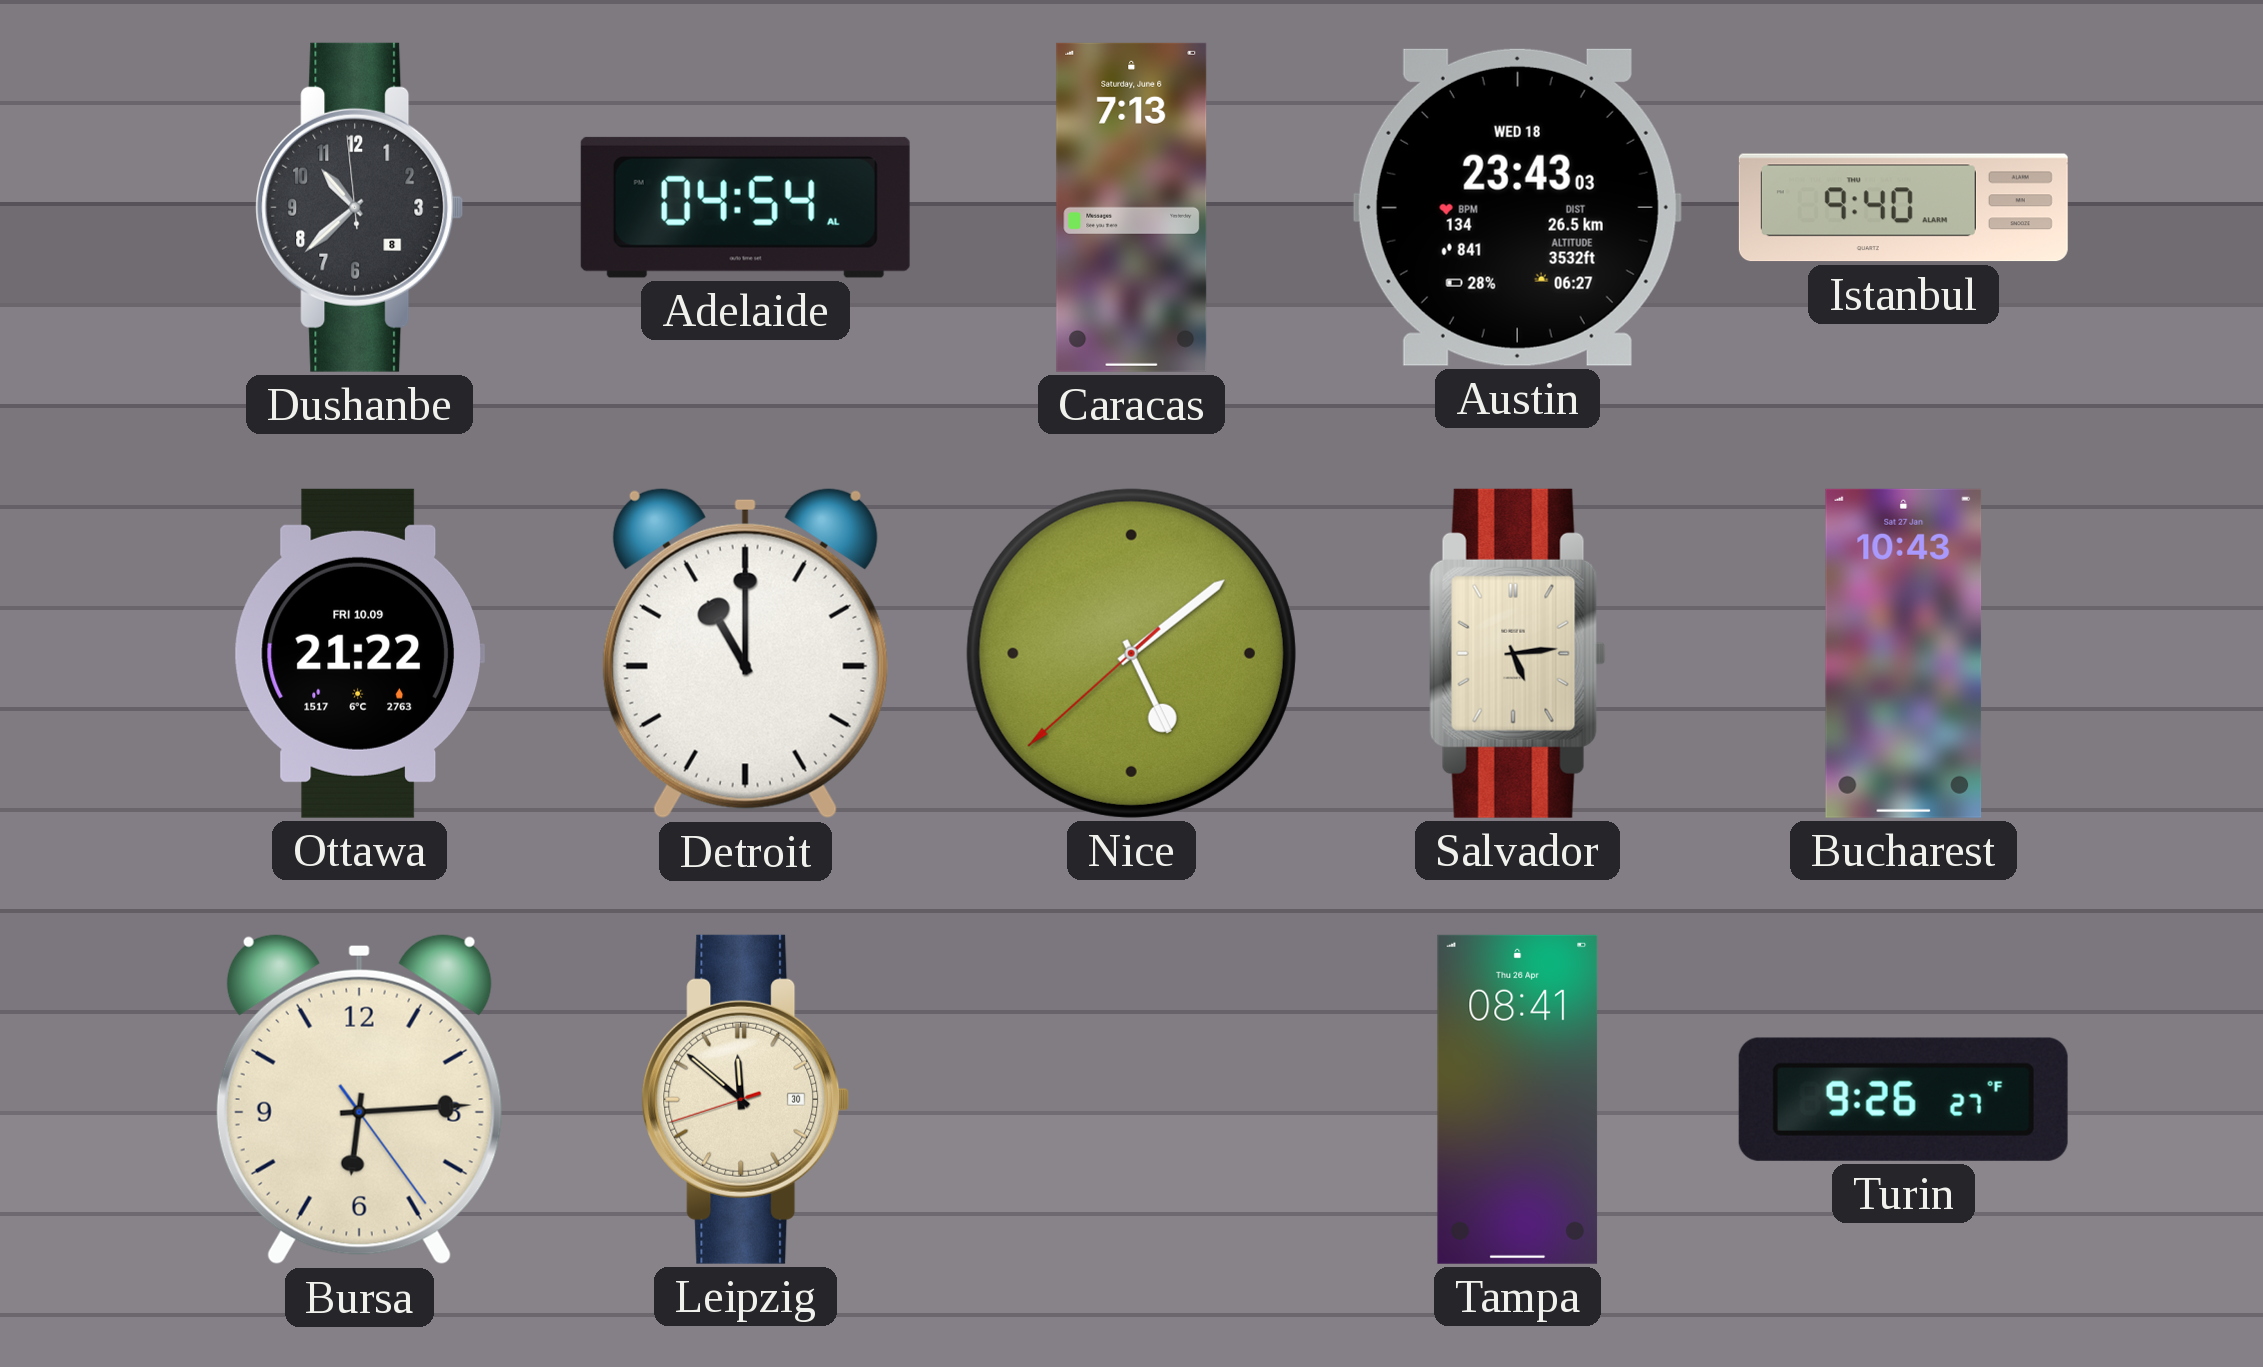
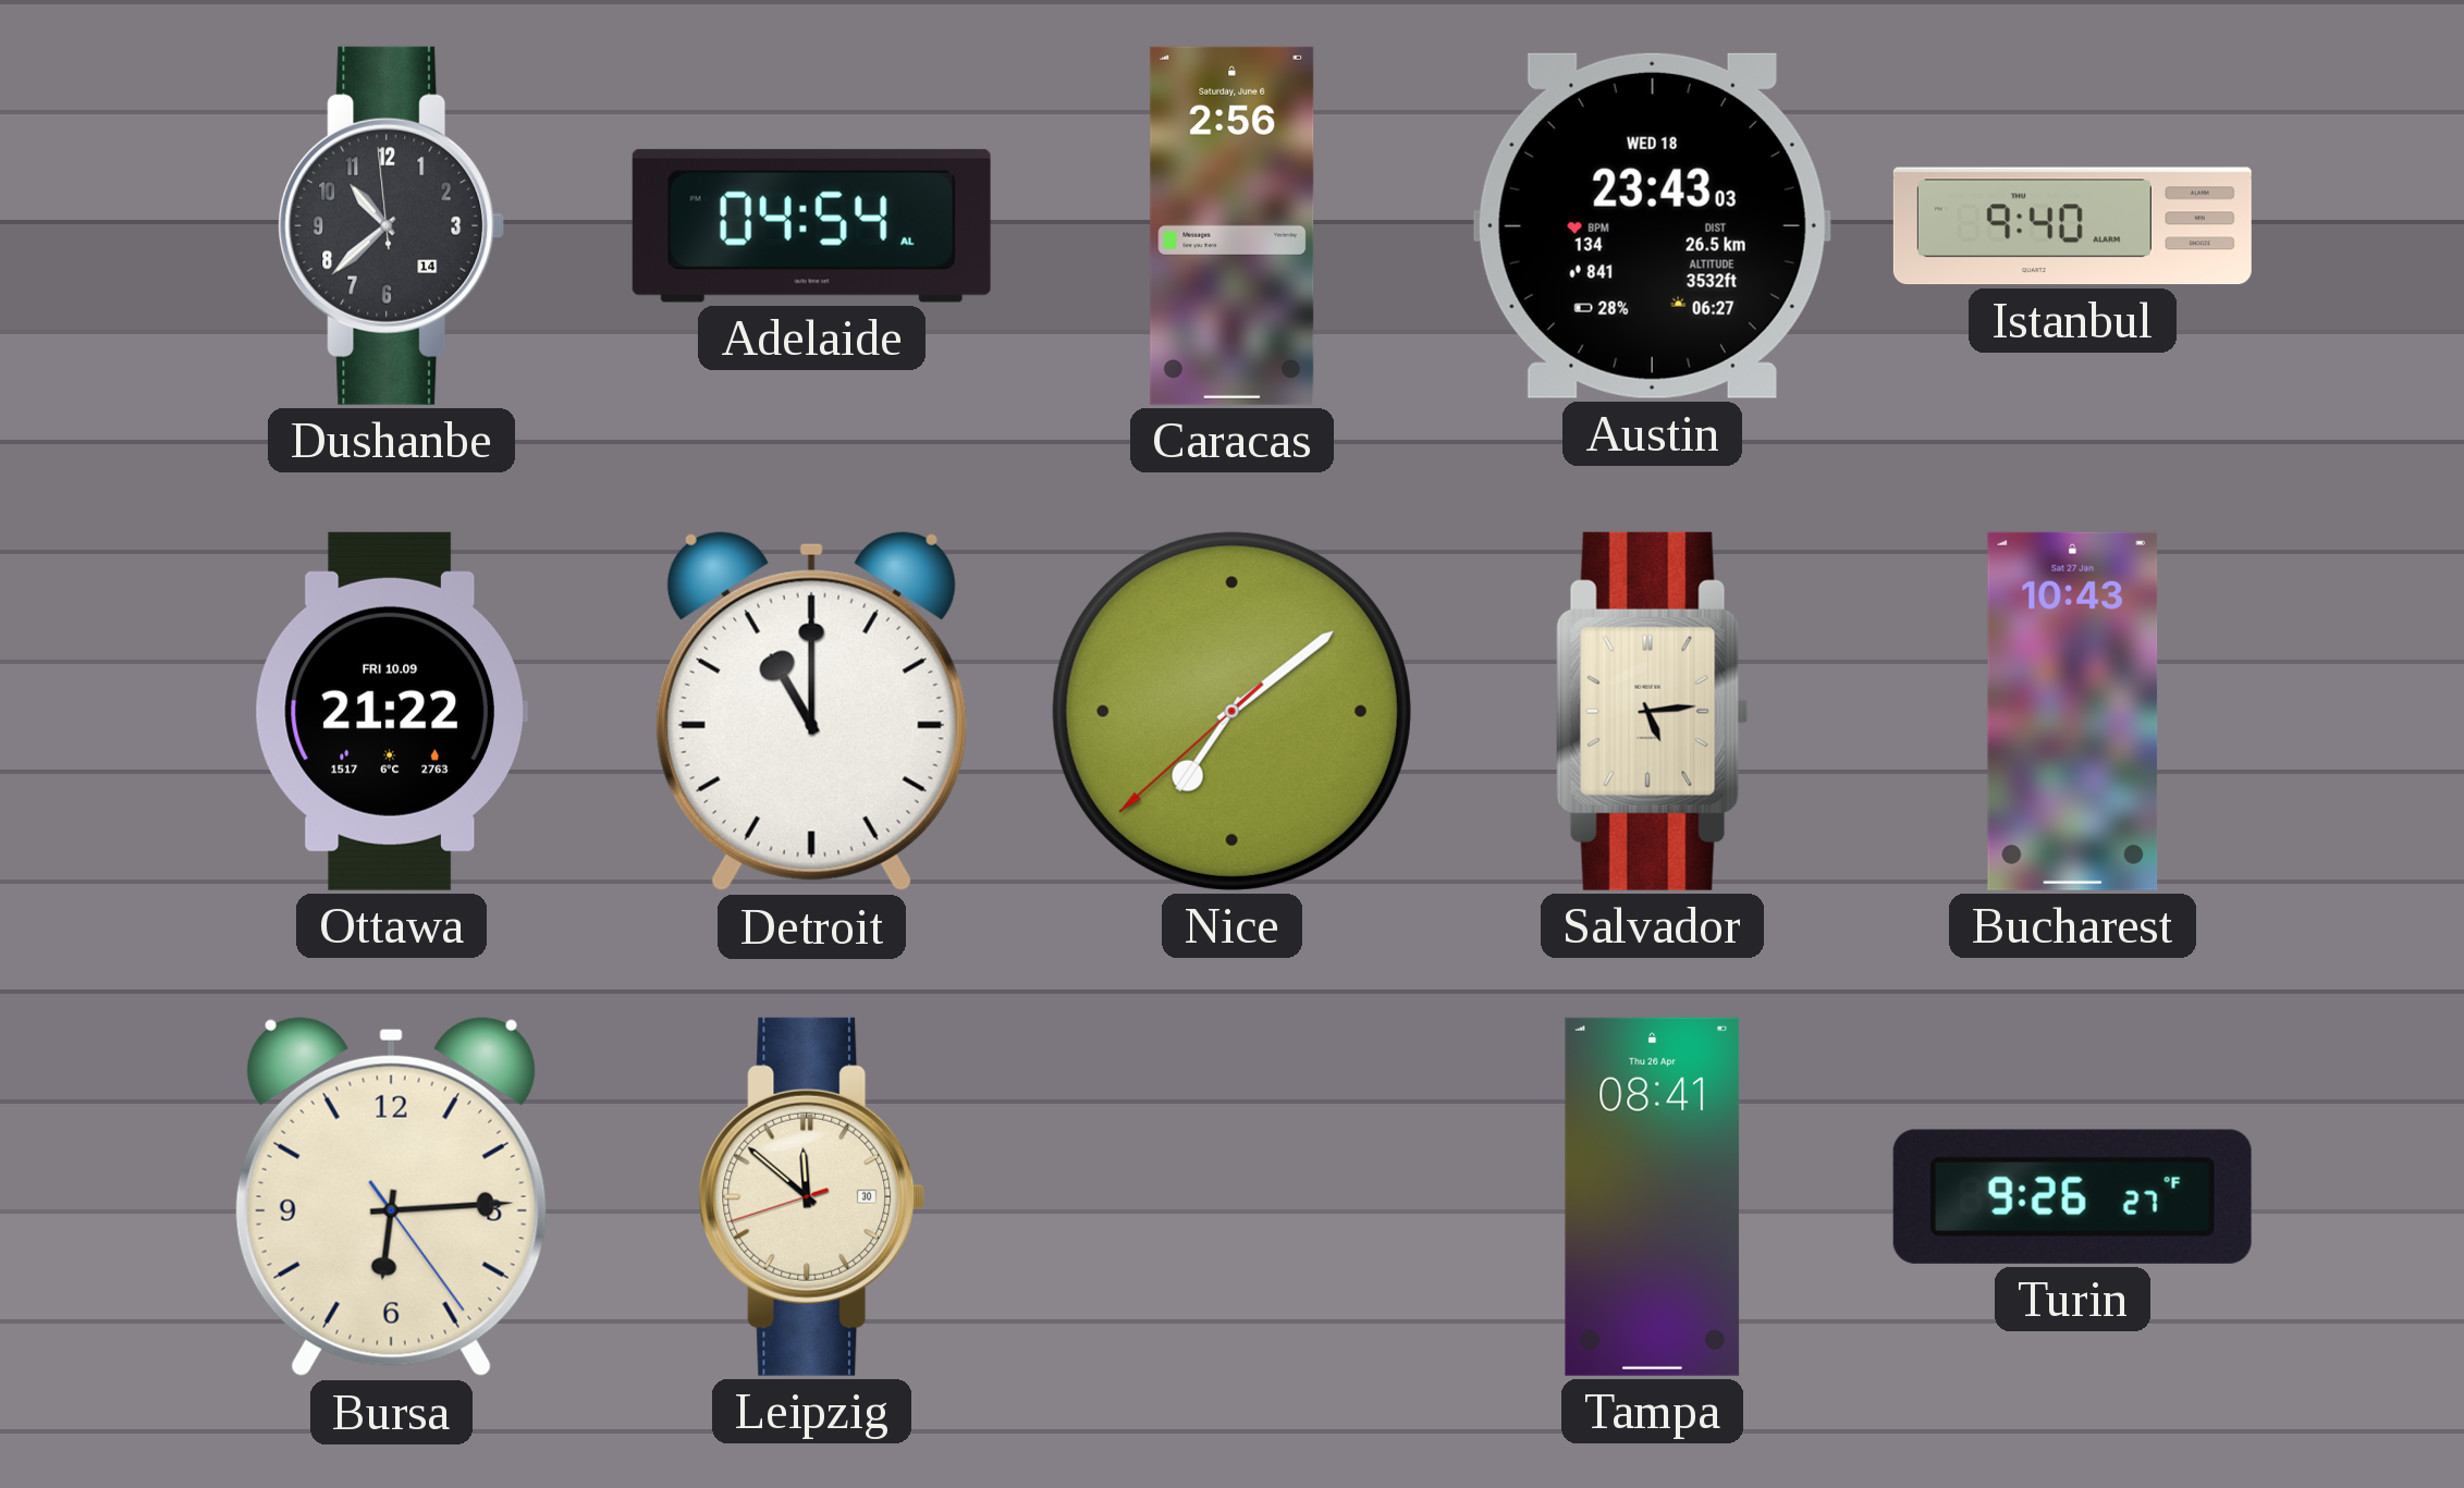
Dushanbe date: 8 -> 14 (392, 225)
Caracas: 7:13 -> 2:56 (1233, 225)
Nice: 5:08 -> 7:08 (1231, 711)
